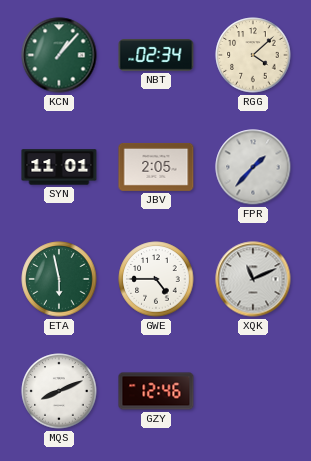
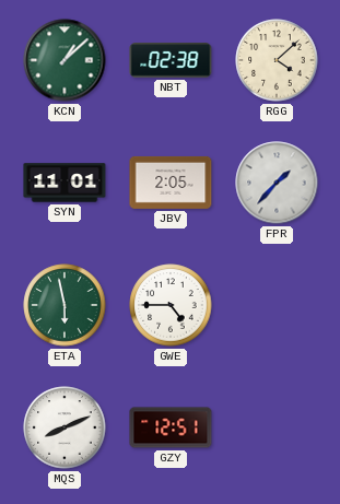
KCN: 1:07 -> 1:08 (65, 60)
NBT: 02:34 -> 02:38 (171, 60)
XQK: 11:11 -> none (253, 279)
GZY: 12:46 -> 12:51 (171, 427)
